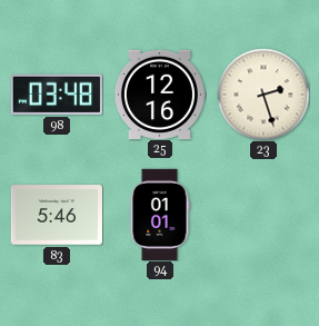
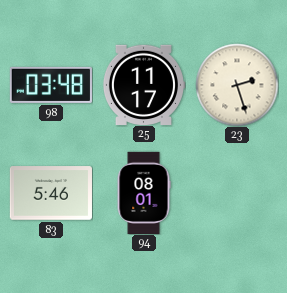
25: 12:16 -> 11:17 (143, 84)
94: 01:01 -> 08:01 (144, 192)
